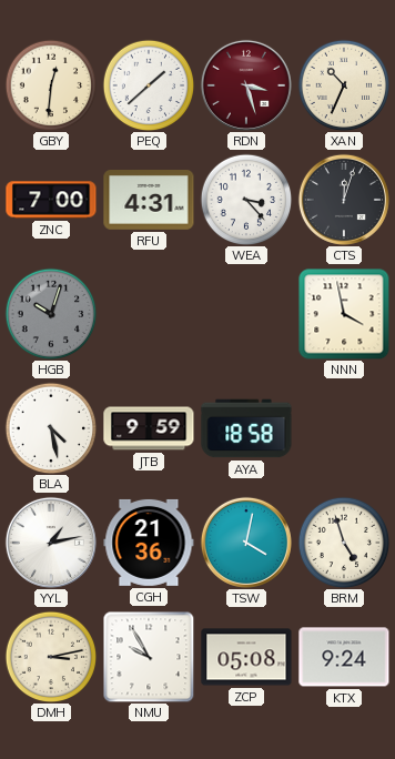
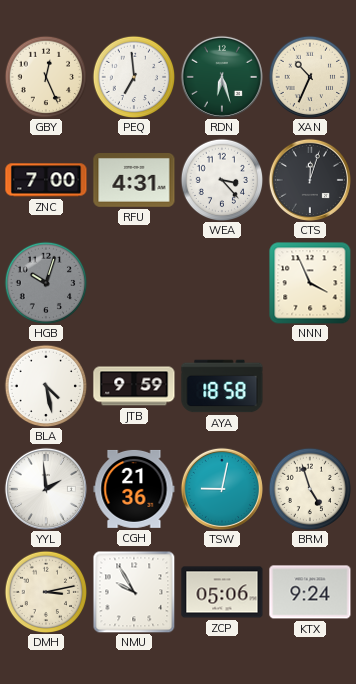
GBY: 12:31 -> 12:26 (46, 77)
PEQ: 1:38 -> 6:59 (134, 77)
RDN: 3:27 -> 6:27 (222, 77)
RDN dial: burgundy -> green (222, 77)
NNN: 3:58 -> 3:56 (310, 283)
YYL: 1:13 -> 1:59 (46, 489)
TSW: 4:02 -> 9:02 (222, 489)
ZCP: 05:08 -> 05:06 (222, 592)
